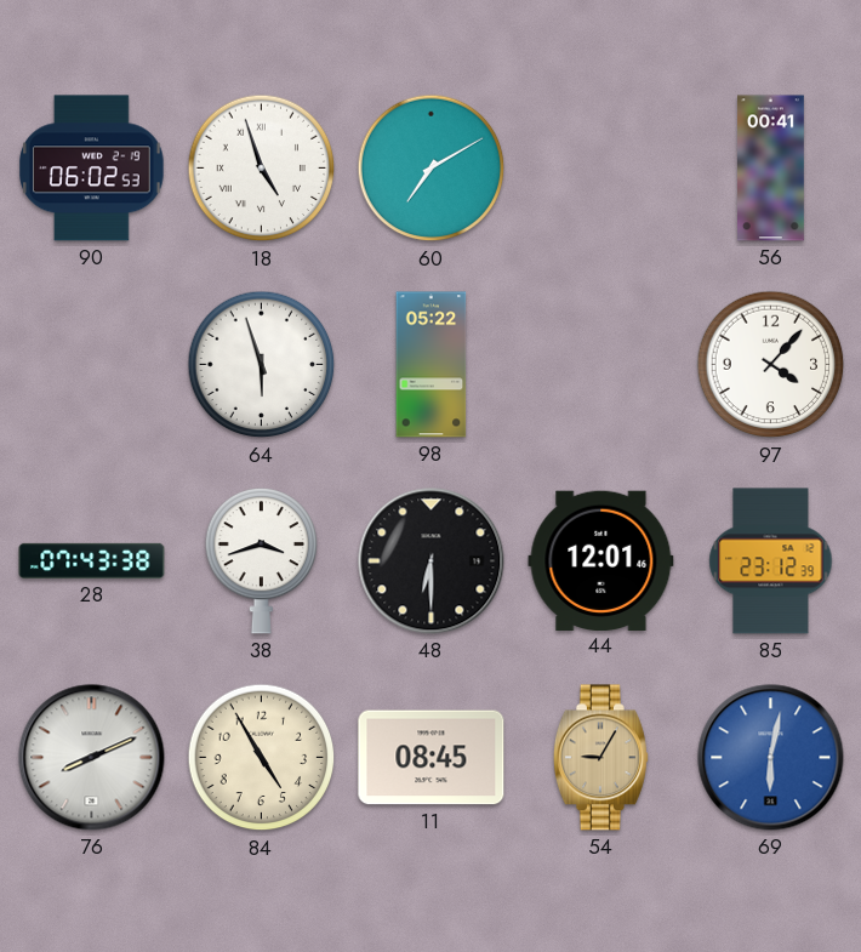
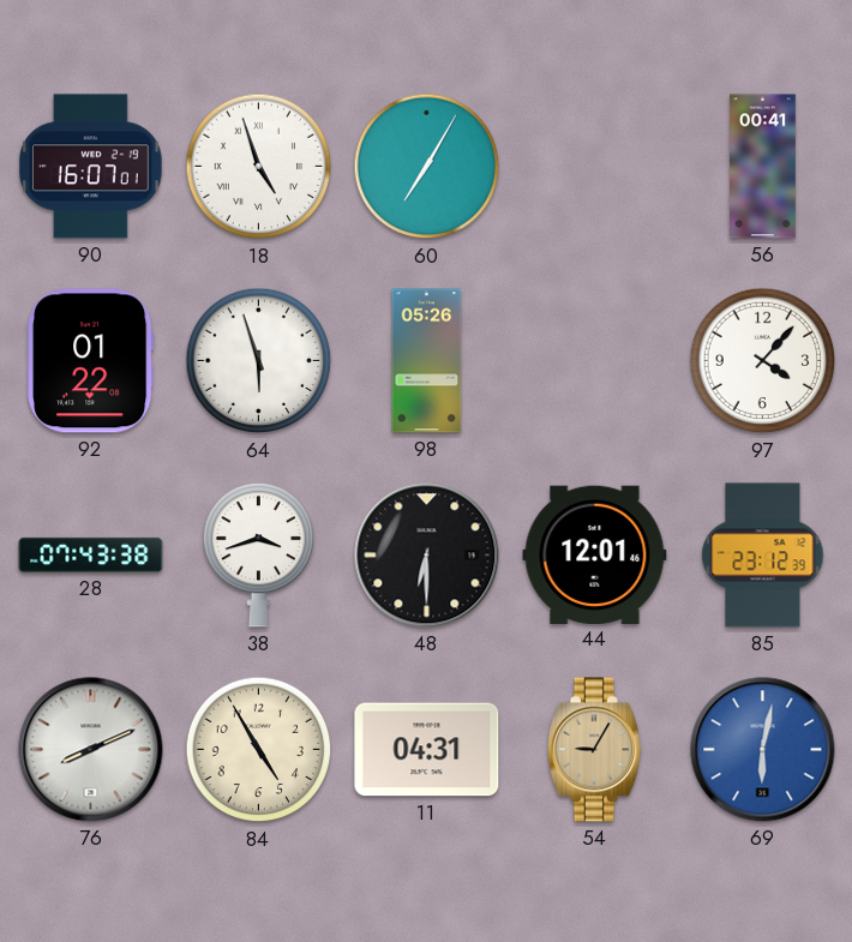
90: 06:02 -> 16:07 (91, 167)
60: 7:10 -> 7:05 (427, 167)
92: none -> 01:22 (91, 361)
98: 05:22 -> 05:26 (427, 361)
11: 08:45 -> 04:31 (427, 750)
